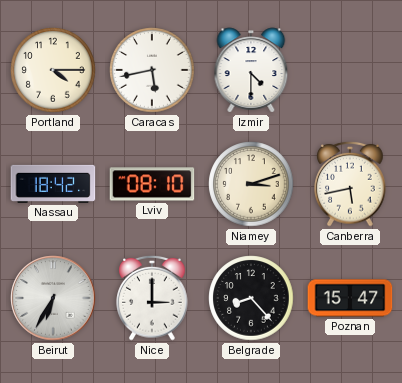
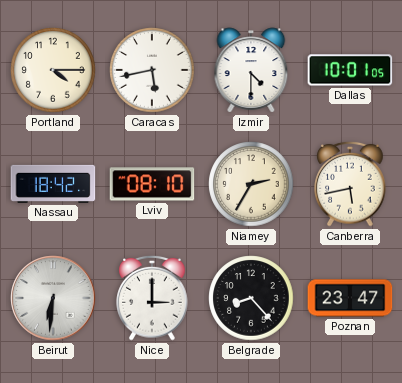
Dallas: none -> 10:01 (350, 70)
Niamey: 3:12 -> 2:35 (251, 184)
Beirut: 6:35 -> 6:31 (53, 298)
Poznan: 15:47 -> 23:47 (350, 298)
